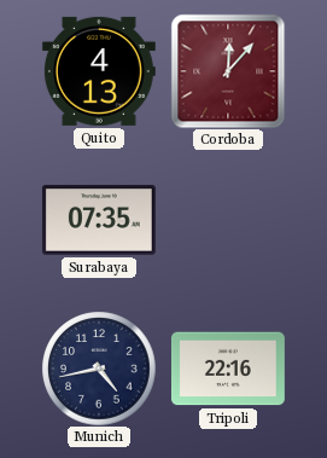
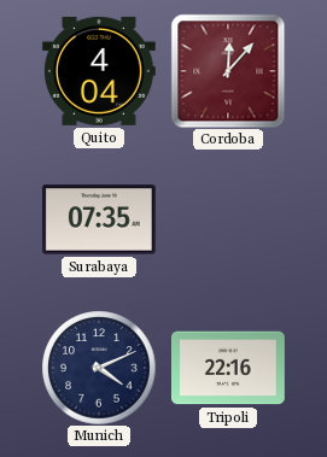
Quito: 4:13 -> 4:04 (99, 71)
Munich: 4:43 -> 4:11 (99, 368)
